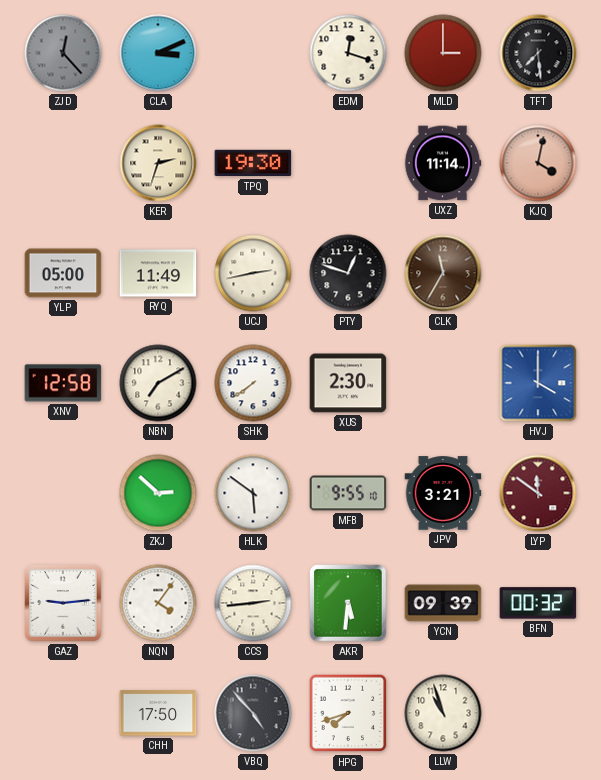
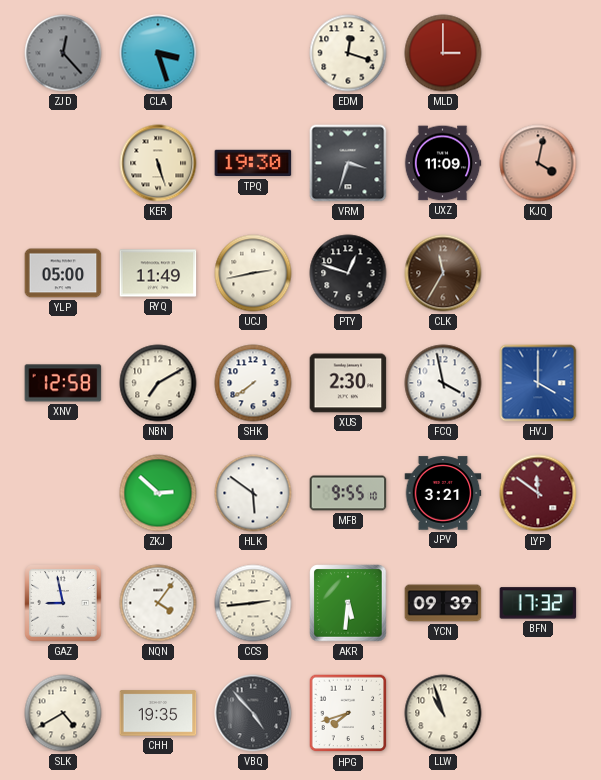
CLA: 3:11 -> 3:27 (158, 53)
TFT: 7:29 -> none (538, 53)
KER: 2:33 -> 5:27 (158, 163)
VRM: none -> 3:33 (348, 163)
UXZ: 11:14 -> 11:09 (443, 163)
FCQ: none -> 3:58 (443, 383)
GAZ: 9:14 -> 8:58 (63, 603)
BFN: 00:32 -> 17:32 (538, 603)
SLK: none -> 4:40 (63, 713)
CHH: 17:50 -> 19:35 (158, 713)
